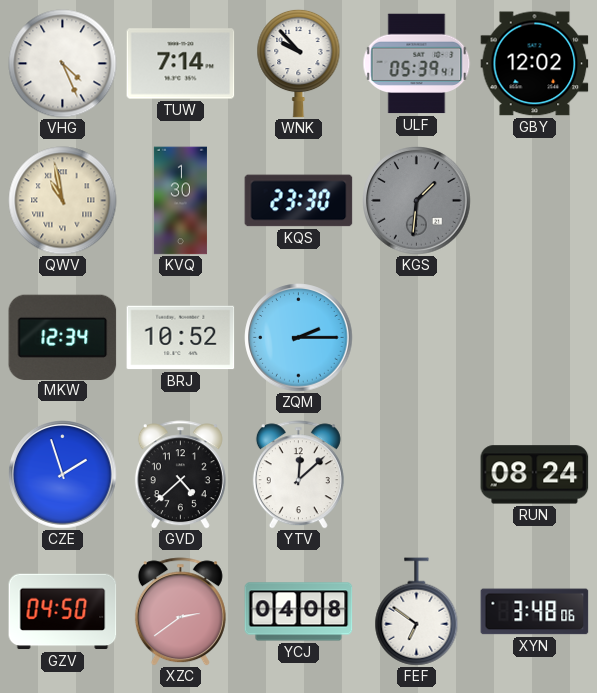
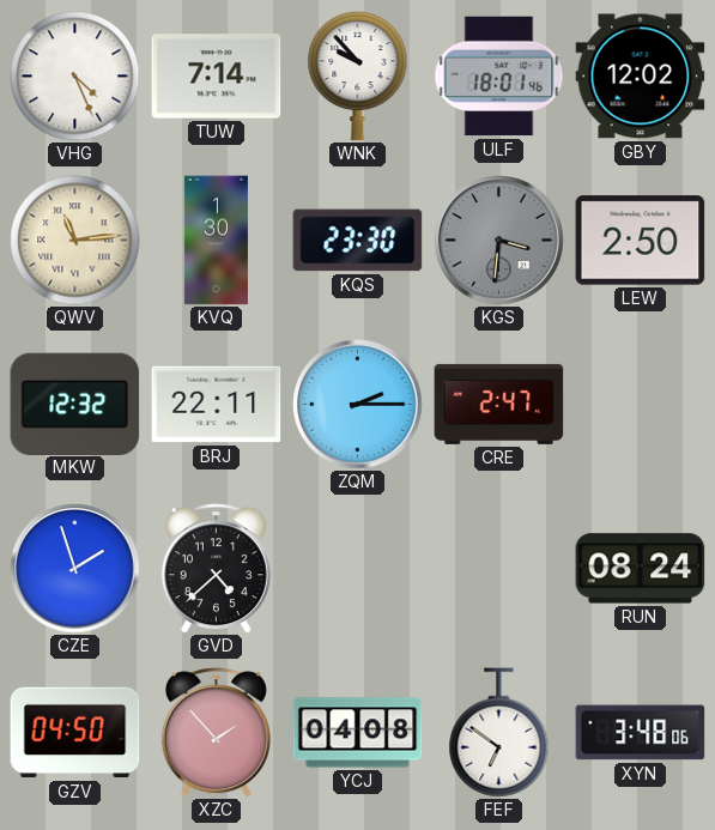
ULF: 05:39 -> 18:01 (499, 77)
QWV: 10:58 -> 11:14 (75, 241)
KGS: 1:31 -> 3:31 (499, 241)
LEW: none -> 2:50 (641, 241)
MKW: 12:34 -> 12:32 (75, 404)
BRJ: 10:52 -> 22:11 (217, 405)
CRE: none -> 2:47 (499, 404)
YTV: 12:08 -> none (298, 475)
XZC: 2:39 -> 1:53 (216, 733)
